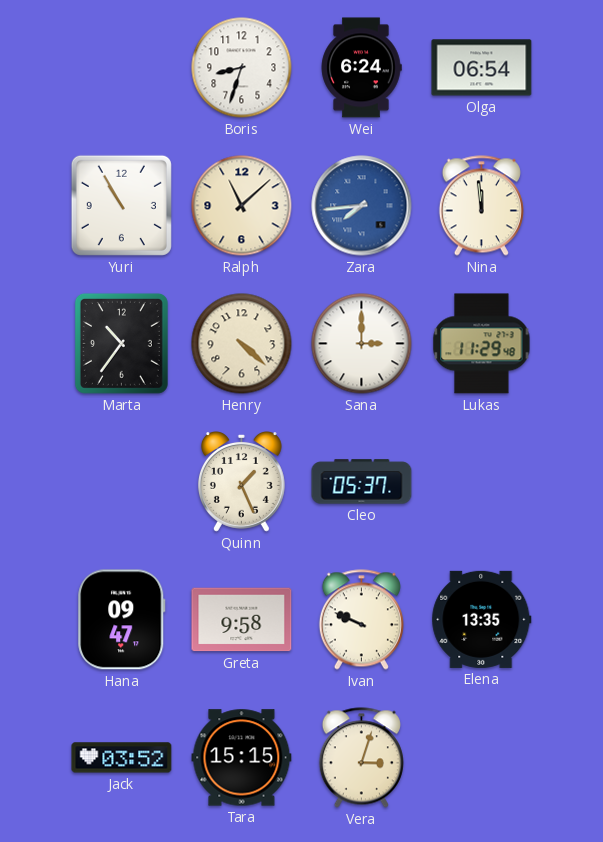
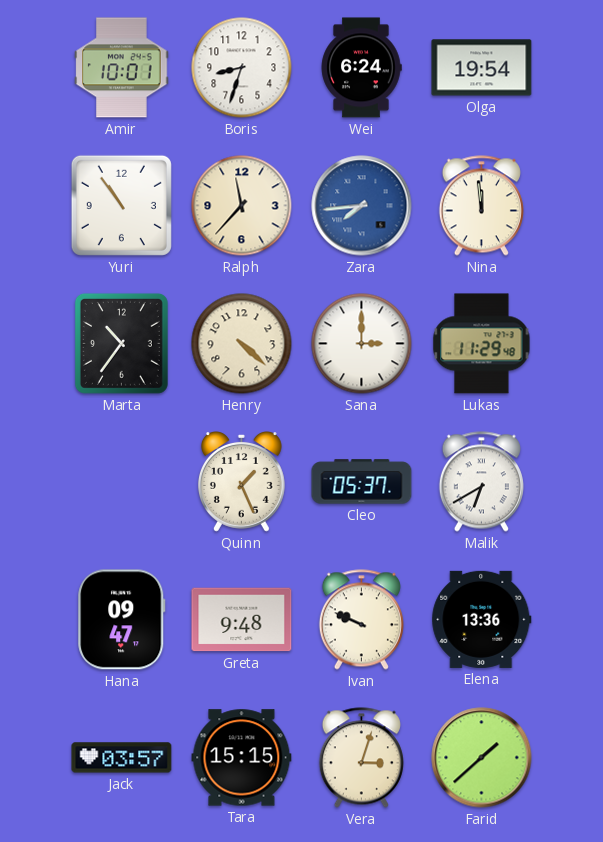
Amir: none -> 10:01 (122, 68)
Olga: 06:54 -> 19:54 (482, 68)
Yuri: 10:55 -> 10:54 (121, 205)
Ralph: 11:08 -> 11:37 (242, 206)
Malik: none -> 6:40 (481, 482)
Greta: 9:58 -> 9:48 (242, 620)
Elena: 13:35 -> 13:36 (482, 619)
Jack: 03:52 -> 03:57 (122, 758)
Farid: none -> 1:38 (482, 758)
